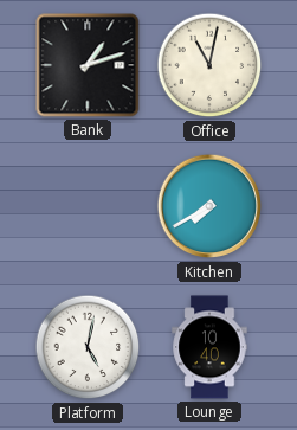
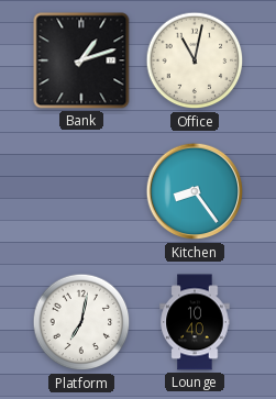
Kitchen: 7:40 -> 8:24 (195, 191)
Platform: 5:02 -> 7:02 (81, 322)
